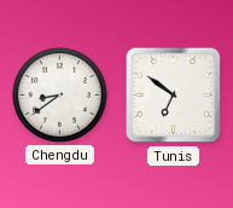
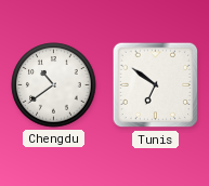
Chengdu: 8:39 -> 10:39 (54, 85)
